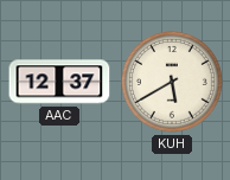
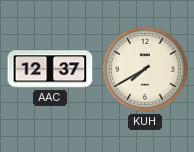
KUH: 5:40 -> 7:40 (145, 69)
